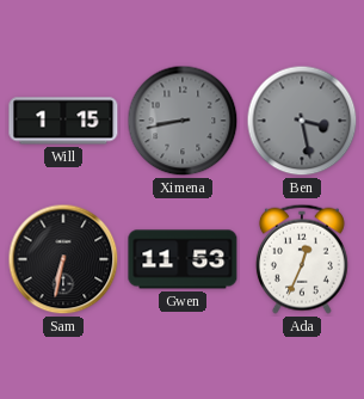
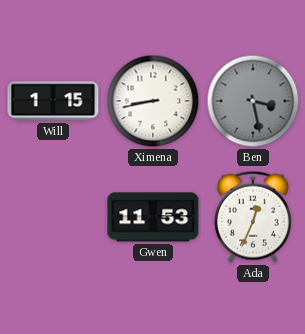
Ximena dial: grey -> white (153, 101)
Sam: 6:32 -> none (63, 259)
